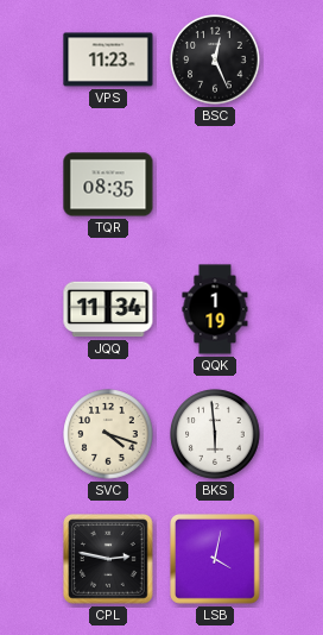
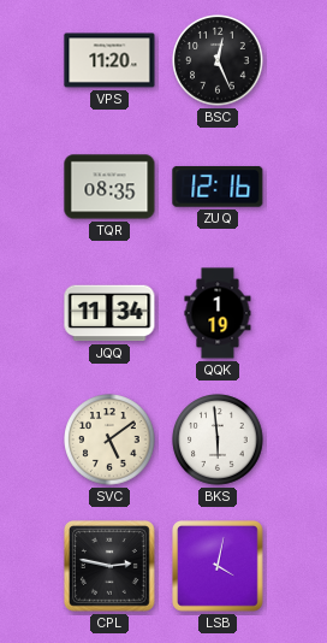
VPS: 11:23 -> 11:20 (109, 60)
ZUQ: none -> 12:16 (218, 187)
SVC: 4:18 -> 5:09 (109, 440)
